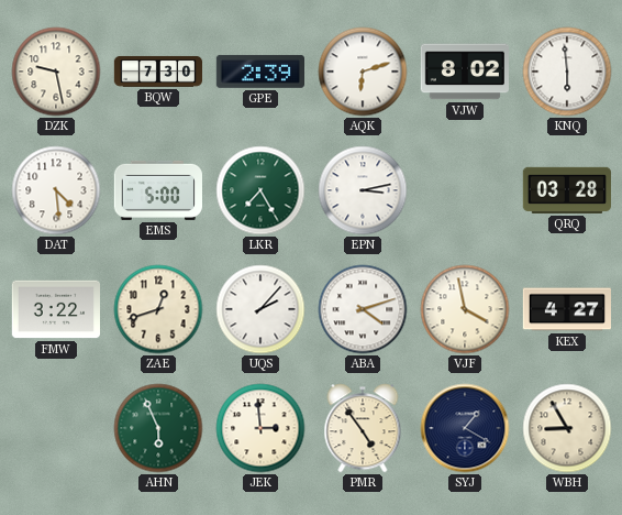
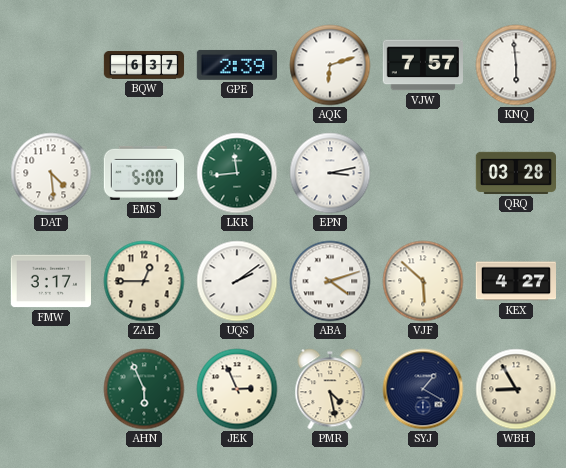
DZK: 9:28 -> none (56, 72)
BQW: 7:30 -> 6:37 (144, 65)
VJW: 8:02 -> 7:57 (422, 65)
LKR: 7:25 -> 11:44 (237, 173)
FMW: 3:22 -> 3:17 (50, 281)
ZAE: 12:42 -> 12:45 (144, 281)
UQS: 2:07 -> 2:09 (237, 281)
VJF: 3:58 -> 5:52 (423, 281)
JEK: 2:59 -> 2:56 (237, 389)
PMR: 4:54 -> 4:28 (330, 389)
